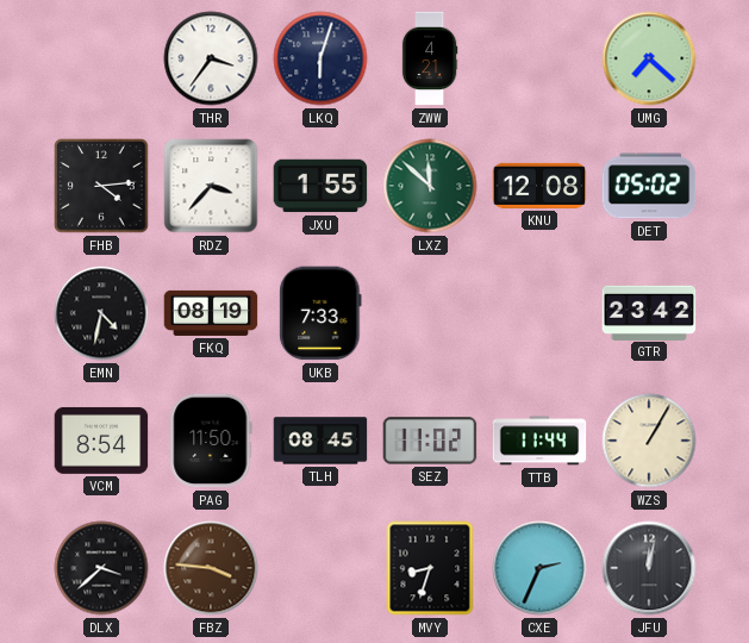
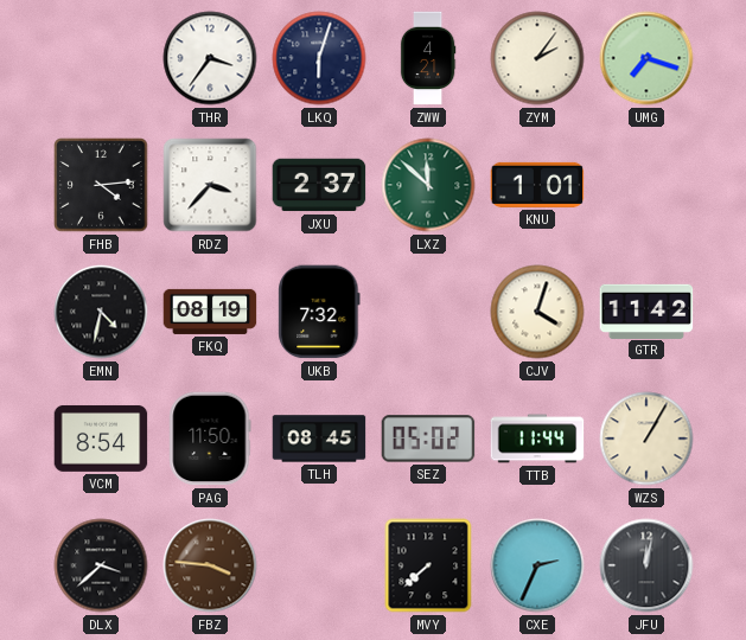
ZYM: none -> 2:06 (537, 58)
UMG: 7:22 -> 7:18 (646, 58)
JXU: 1:55 -> 2:37 (319, 185)
KNU: 12:08 -> 1:01 (537, 185)
DET: 05:02 -> none (649, 186)
UKB: 7:33 -> 7:32 (319, 312)
CJV: none -> 4:03 (537, 312)
GTR: 23:42 -> 11:42 (646, 311)
SEZ: 11:02 -> 05:02 (428, 439)
MVY: 8:33 -> 7:38 (428, 565)
